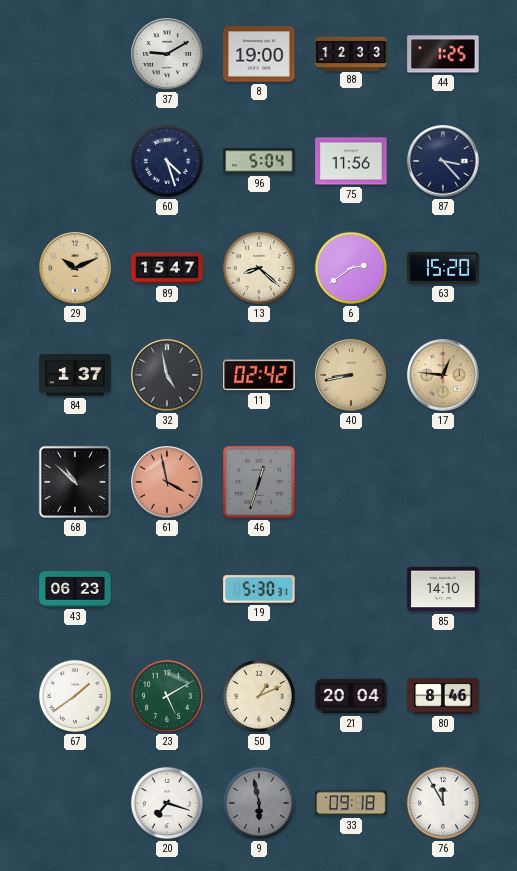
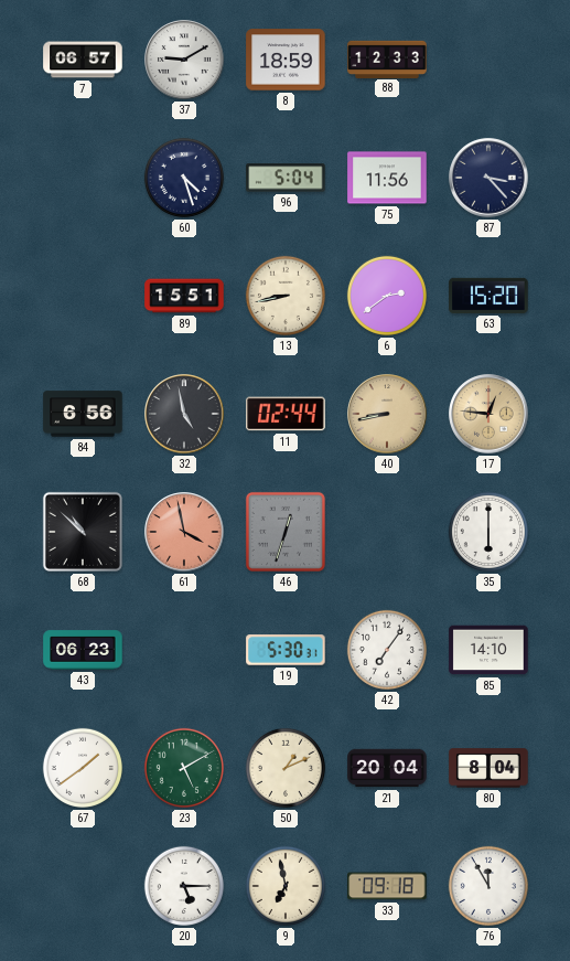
7: none -> 06:57 (83, 60)
8: 19:00 -> 18:59 (286, 60)
44: 1:25 -> none (443, 54)
29: 10:11 -> none (75, 268)
89: 15:47 -> 15:51 (184, 296)
13: 8:22 -> 8:43 (286, 296)
84: 1:37 -> 6:56 (83, 414)
11: 02:42 -> 02:44 (286, 414)
35: none -> 6:00 (488, 532)
42: none -> 7:06 (387, 650)
80: 8:46 -> 8:04 (488, 768)
20: 7:18 -> 5:15 (184, 886)
9: 5:58 -> 6:58 (286, 886)
9 dial: grey -> cream (286, 886)
